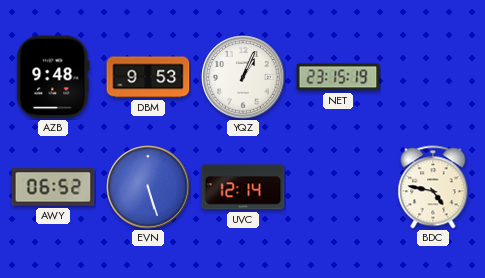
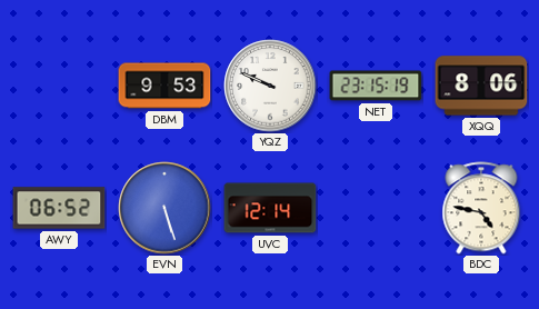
AZB: 9:48 -> none (53, 77)
YQZ: 1:04 -> 9:49 (270, 86)
XQQ: none -> 8:06 (481, 86)
